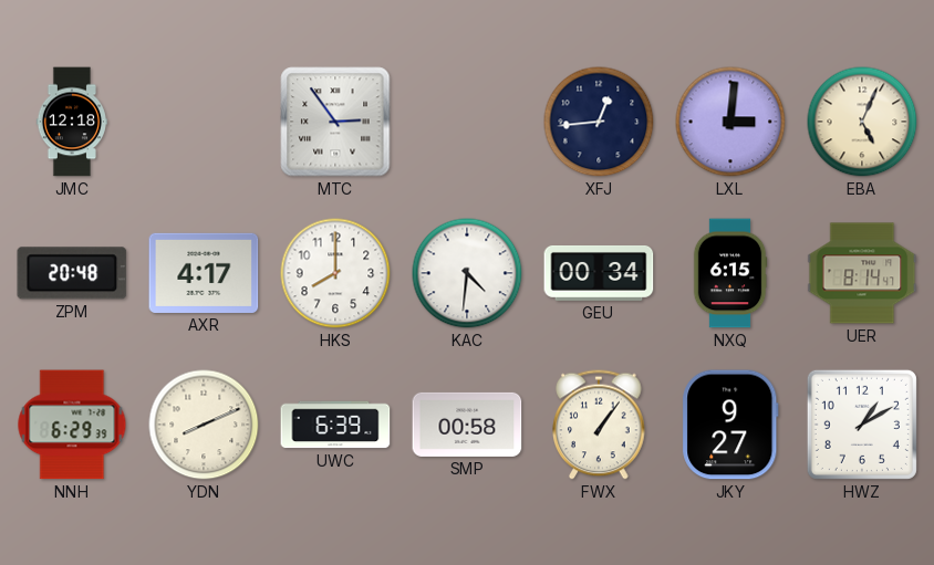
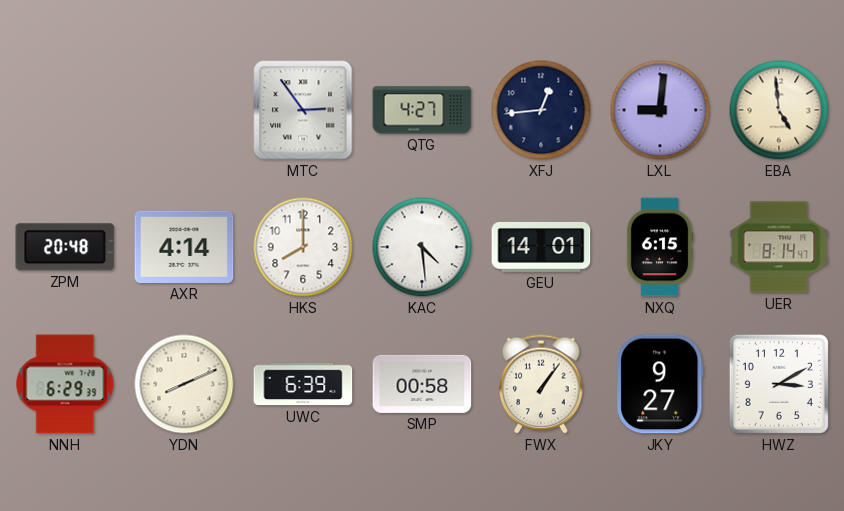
JMC: 12:18 -> none (71, 122)
QTG: none -> 4:27 (422, 110)
LXL: 3:01 -> 9:01 (660, 110)
EBA: 5:04 -> 4:59 (779, 110)
AXR: 4:17 -> 4:14 (184, 247)
KAC: 4:31 -> 4:29 (422, 247)
GEU: 00:34 -> 14:01 (541, 247)
HWZ: 1:10 -> 3:10 (779, 384)
